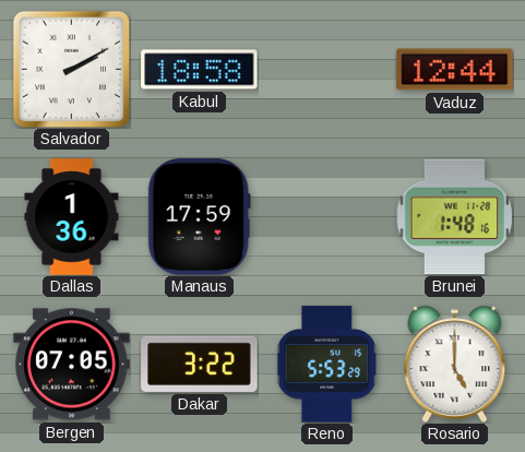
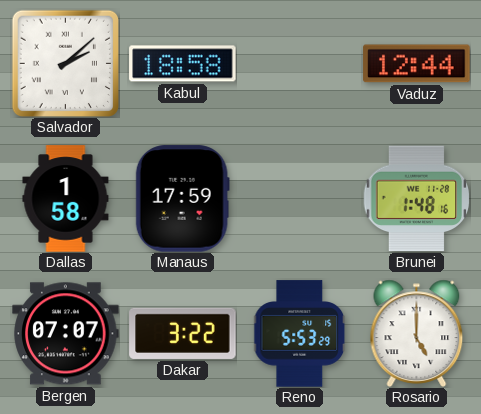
Salvador: 2:10 -> 2:08 (65, 63)
Dallas: 1:36 -> 1:58 (66, 199)
Bergen: 07:05 -> 07:07 (66, 334)
